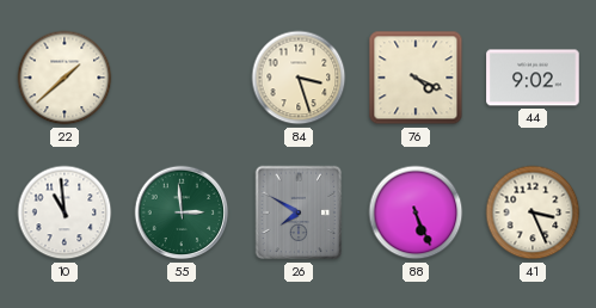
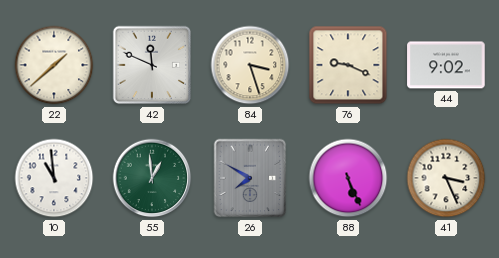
42: none -> 11:49 (152, 65)
76: 4:19 -> 9:19 (348, 65)
55: 2:59 -> 12:59 (152, 178)
